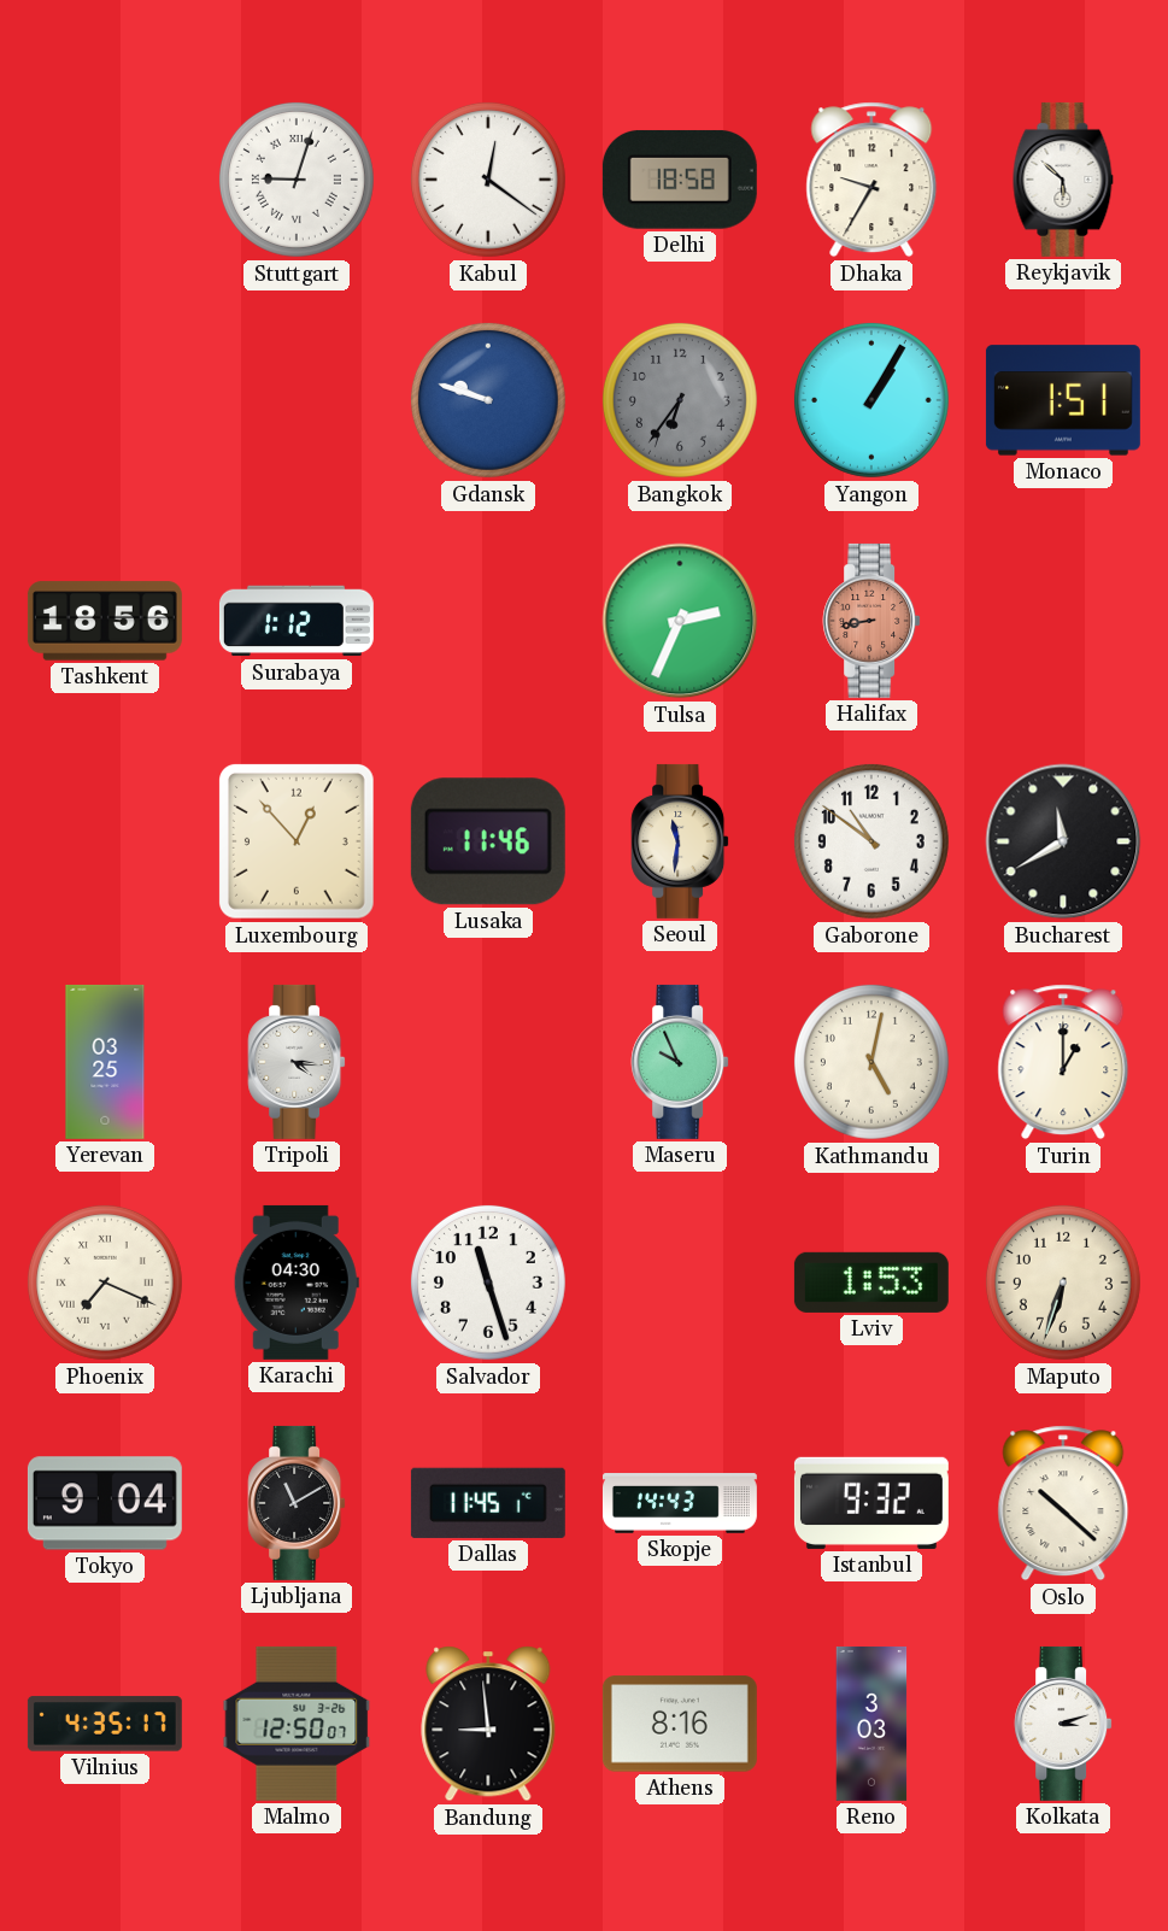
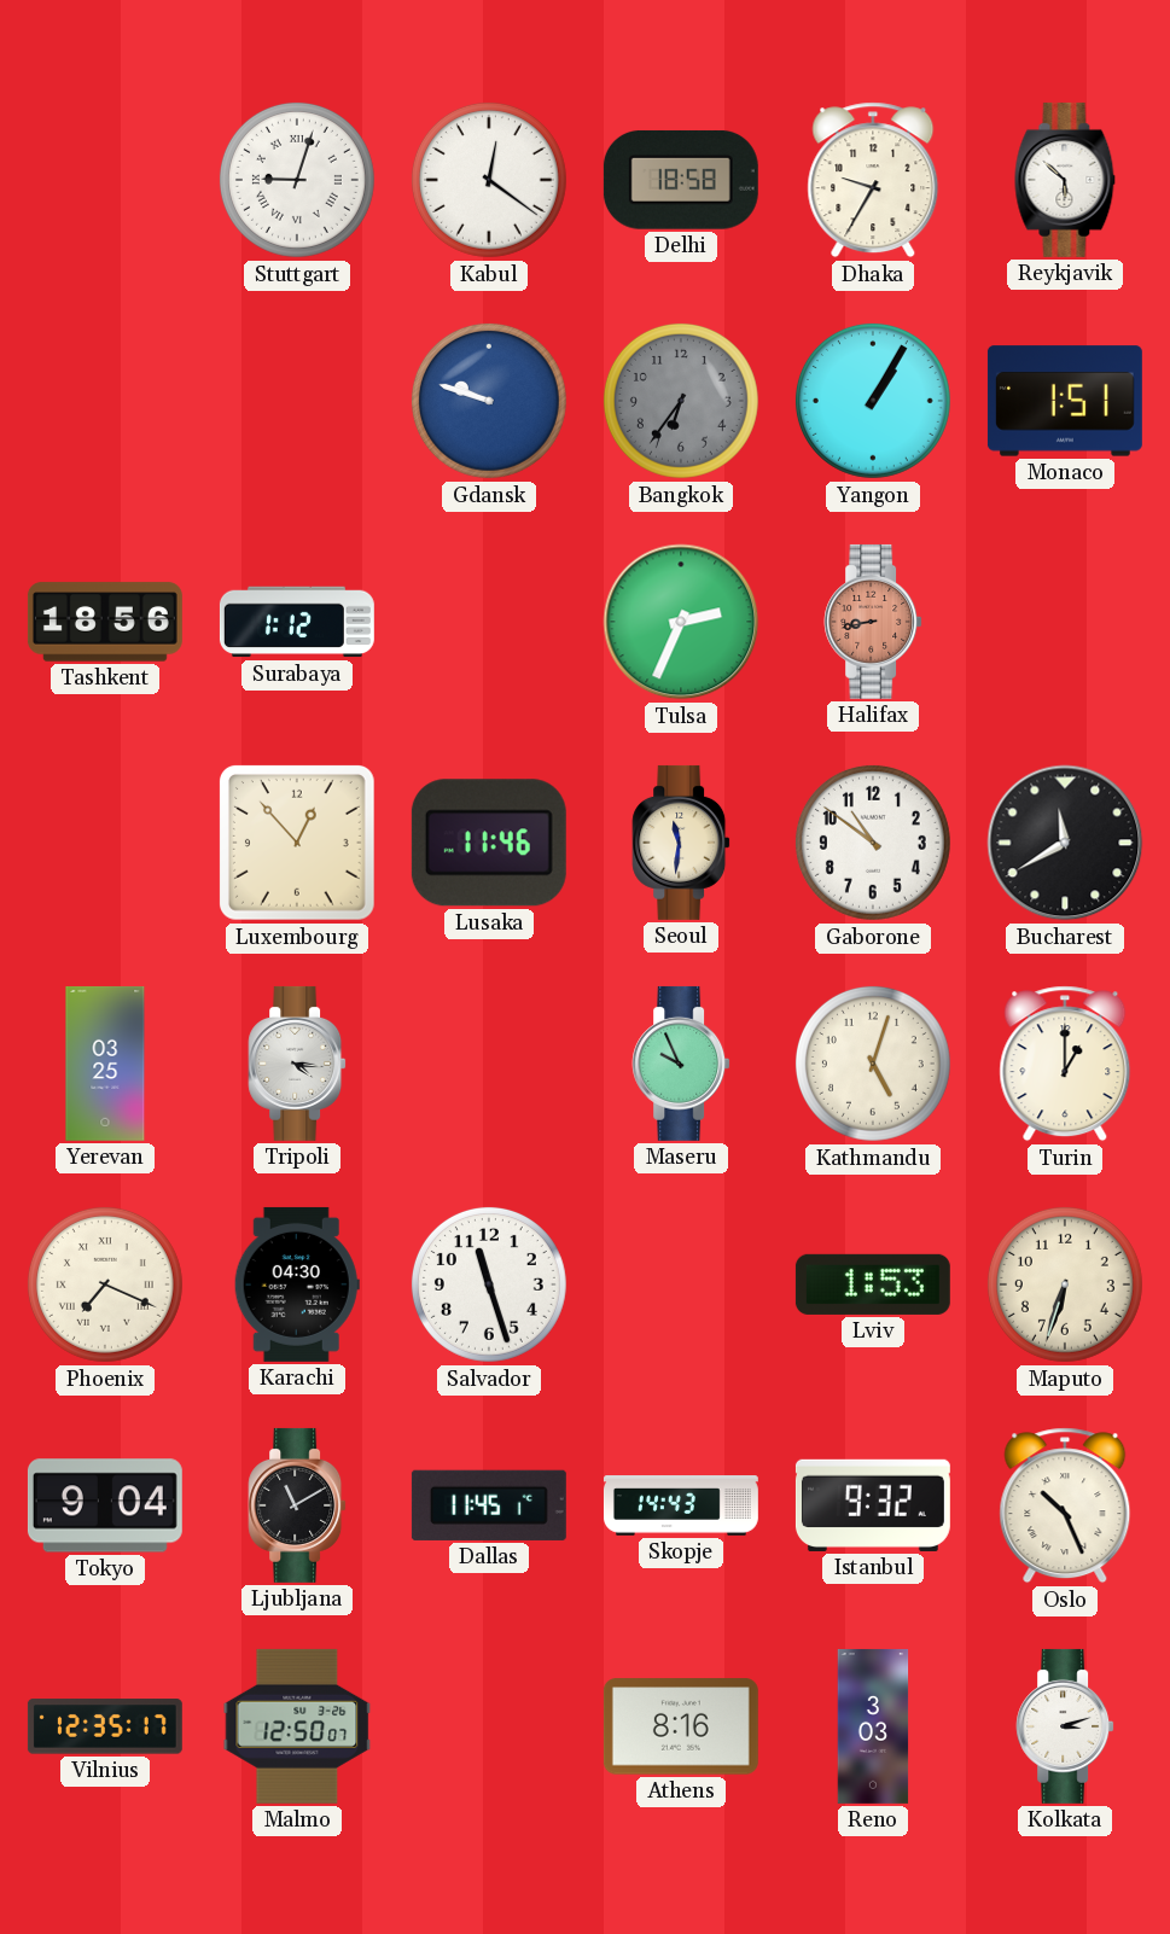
Kathmandu: 5:02 -> 5:03 (873, 1064)
Oslo: 10:22 -> 10:26 (1065, 1505)
Vilnius: 4:35 -> 12:35 (105, 1726)
Bandung: 8:59 -> none (488, 1724)
